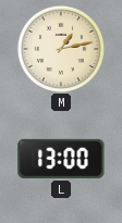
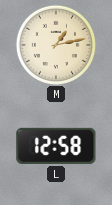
L: 13:00 -> 12:58 (56, 146)
